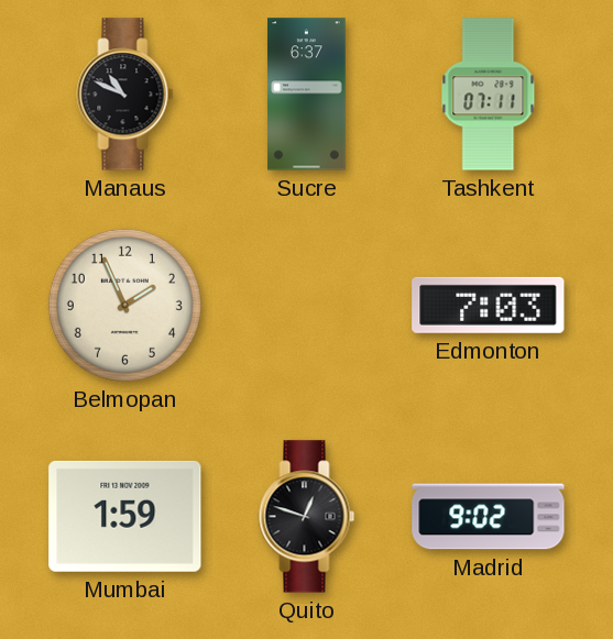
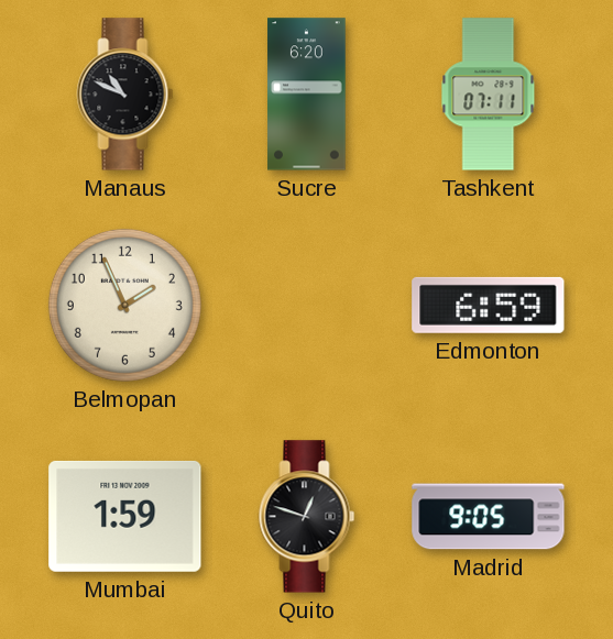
Sucre: 6:37 -> 6:20 (307, 95)
Edmonton: 7:03 -> 6:59 (489, 305)
Madrid: 9:02 -> 9:05 (489, 517)
